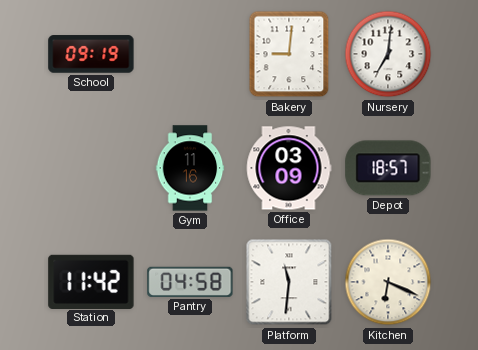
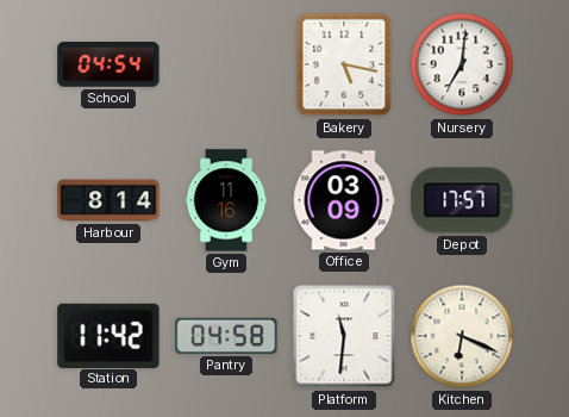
School: 09:19 -> 04:54 (108, 64)
Bakery: 9:01 -> 5:17 (344, 64)
Harbour: none -> 8:14 (108, 200)
Depot: 18:57 -> 17:57 (462, 200)
